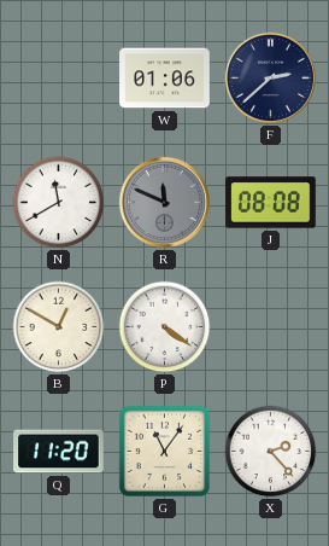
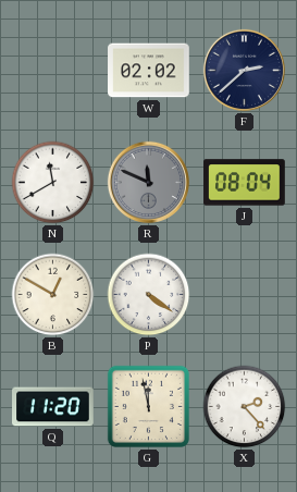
W: 01:06 -> 02:02 (149, 71)
J: 08:08 -> 08:04 (245, 183)
G: 11:06 -> 11:58 (148, 406)
